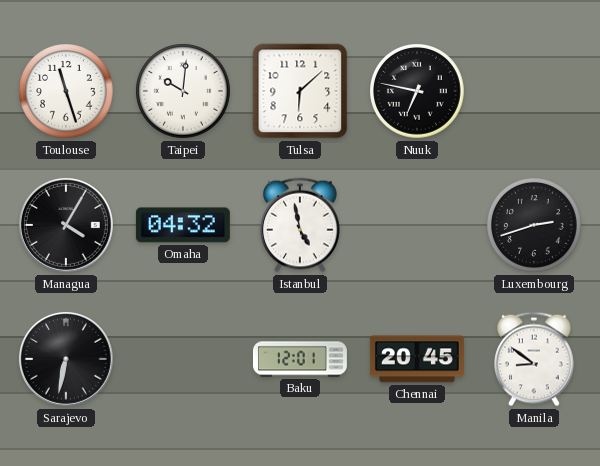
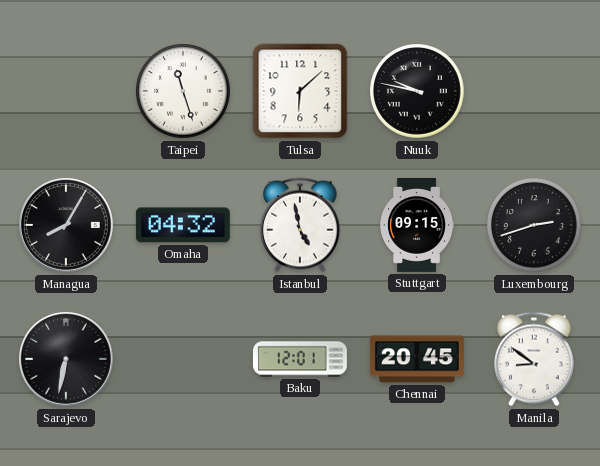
Toulouse: 11:27 -> none (66, 91)
Taipei: 10:01 -> 11:27 (183, 91)
Nuuk: 6:47 -> 9:47 (417, 91)
Managua: 4:05 -> 8:05 (66, 225)
Stuttgart: none -> 09:15 (416, 225)
